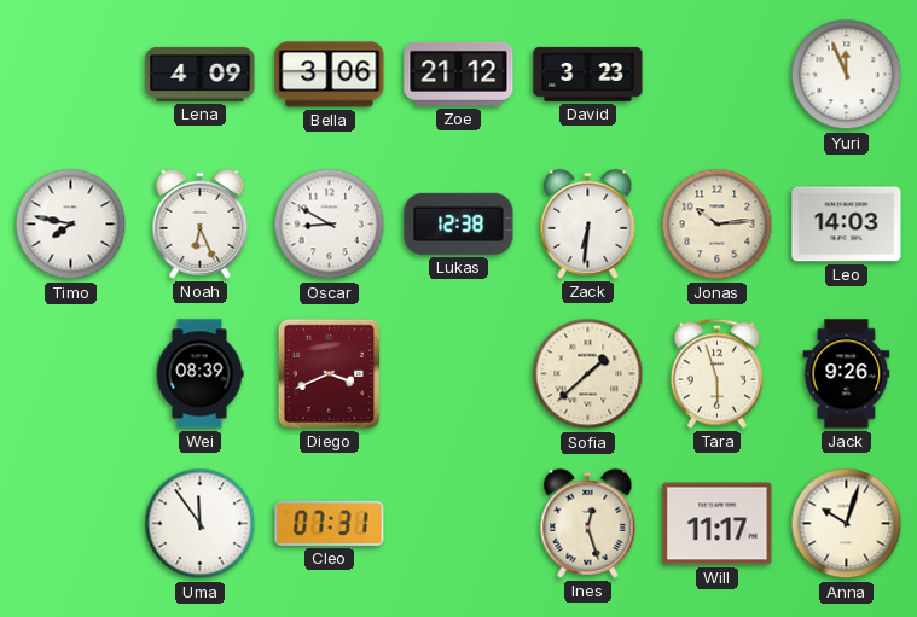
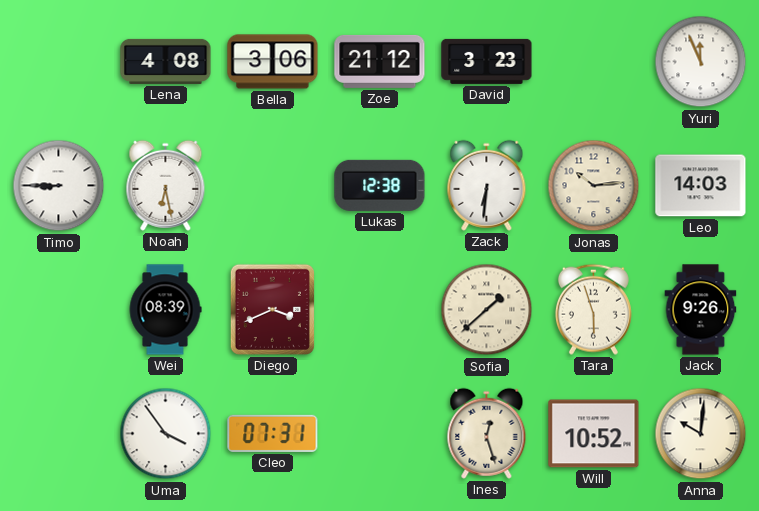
Lena: 4:09 -> 4:08 (166, 61)
Timo: 7:47 -> 8:45 (59, 186)
Noah: 6:26 -> 6:28 (166, 185)
Oscar: 8:50 -> none (330, 225)
Uma: 11:54 -> 3:54 (166, 434)
Will: 11:17 -> 10:52 (594, 434)
Anna: 10:03 -> 10:01 (701, 434)
